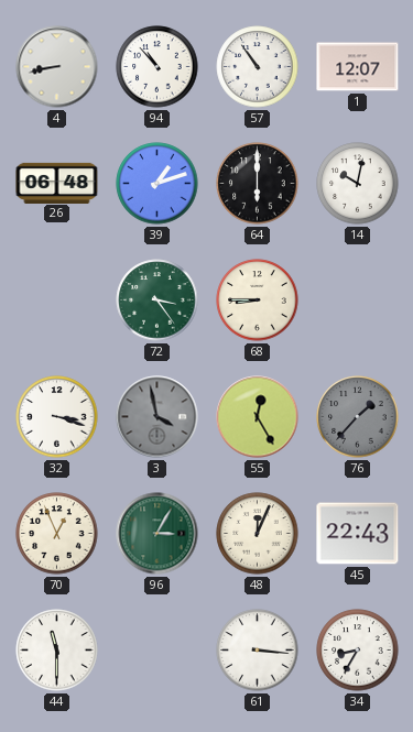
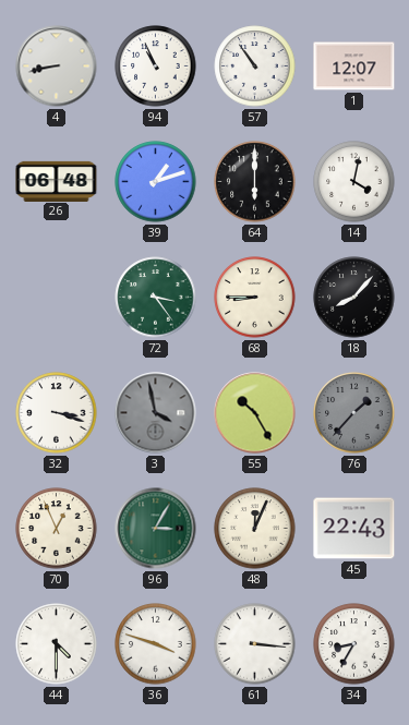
94: 10:53 -> 10:56 (156, 67)
14: 10:02 -> 4:02 (354, 182)
18: none -> 8:07 (354, 298)
55: 12:25 -> 10:25 (255, 413)
44: 11:30 -> 4:30 (57, 644)
36: none -> 3:48 (156, 644)
